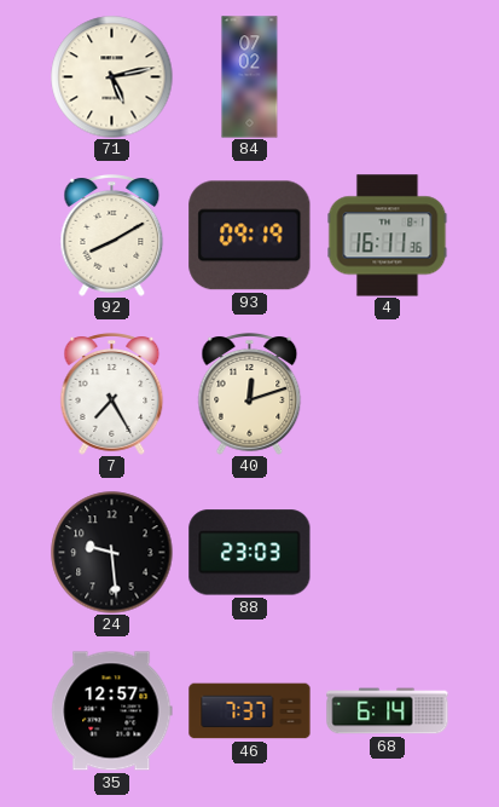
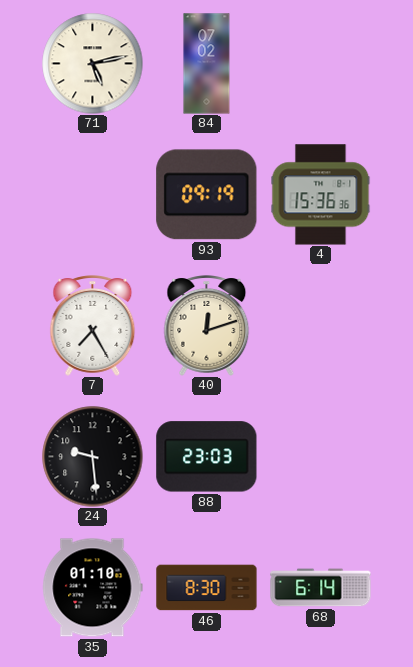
92: 8:10 -> none (112, 236)
4: 16:11 -> 15:36 (321, 195)
35: 12:57 -> 01:10 (93, 588)
46: 7:37 -> 8:30 (207, 588)
